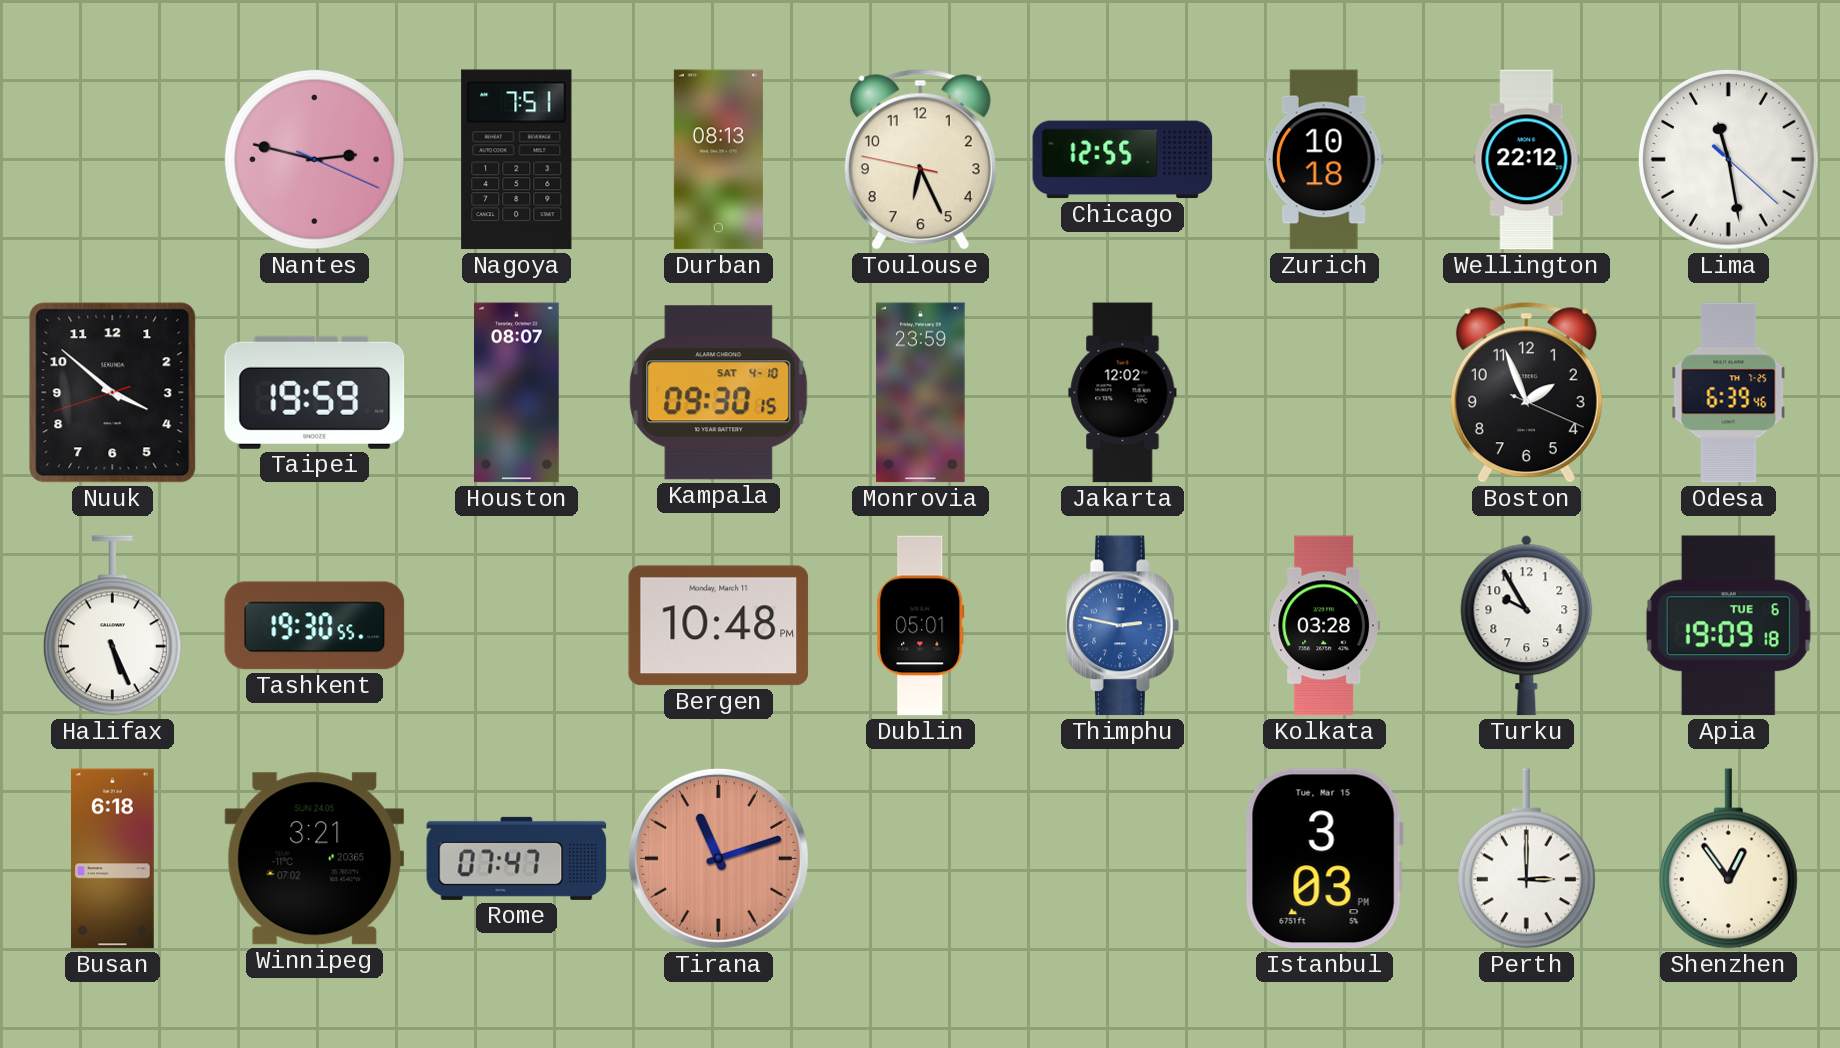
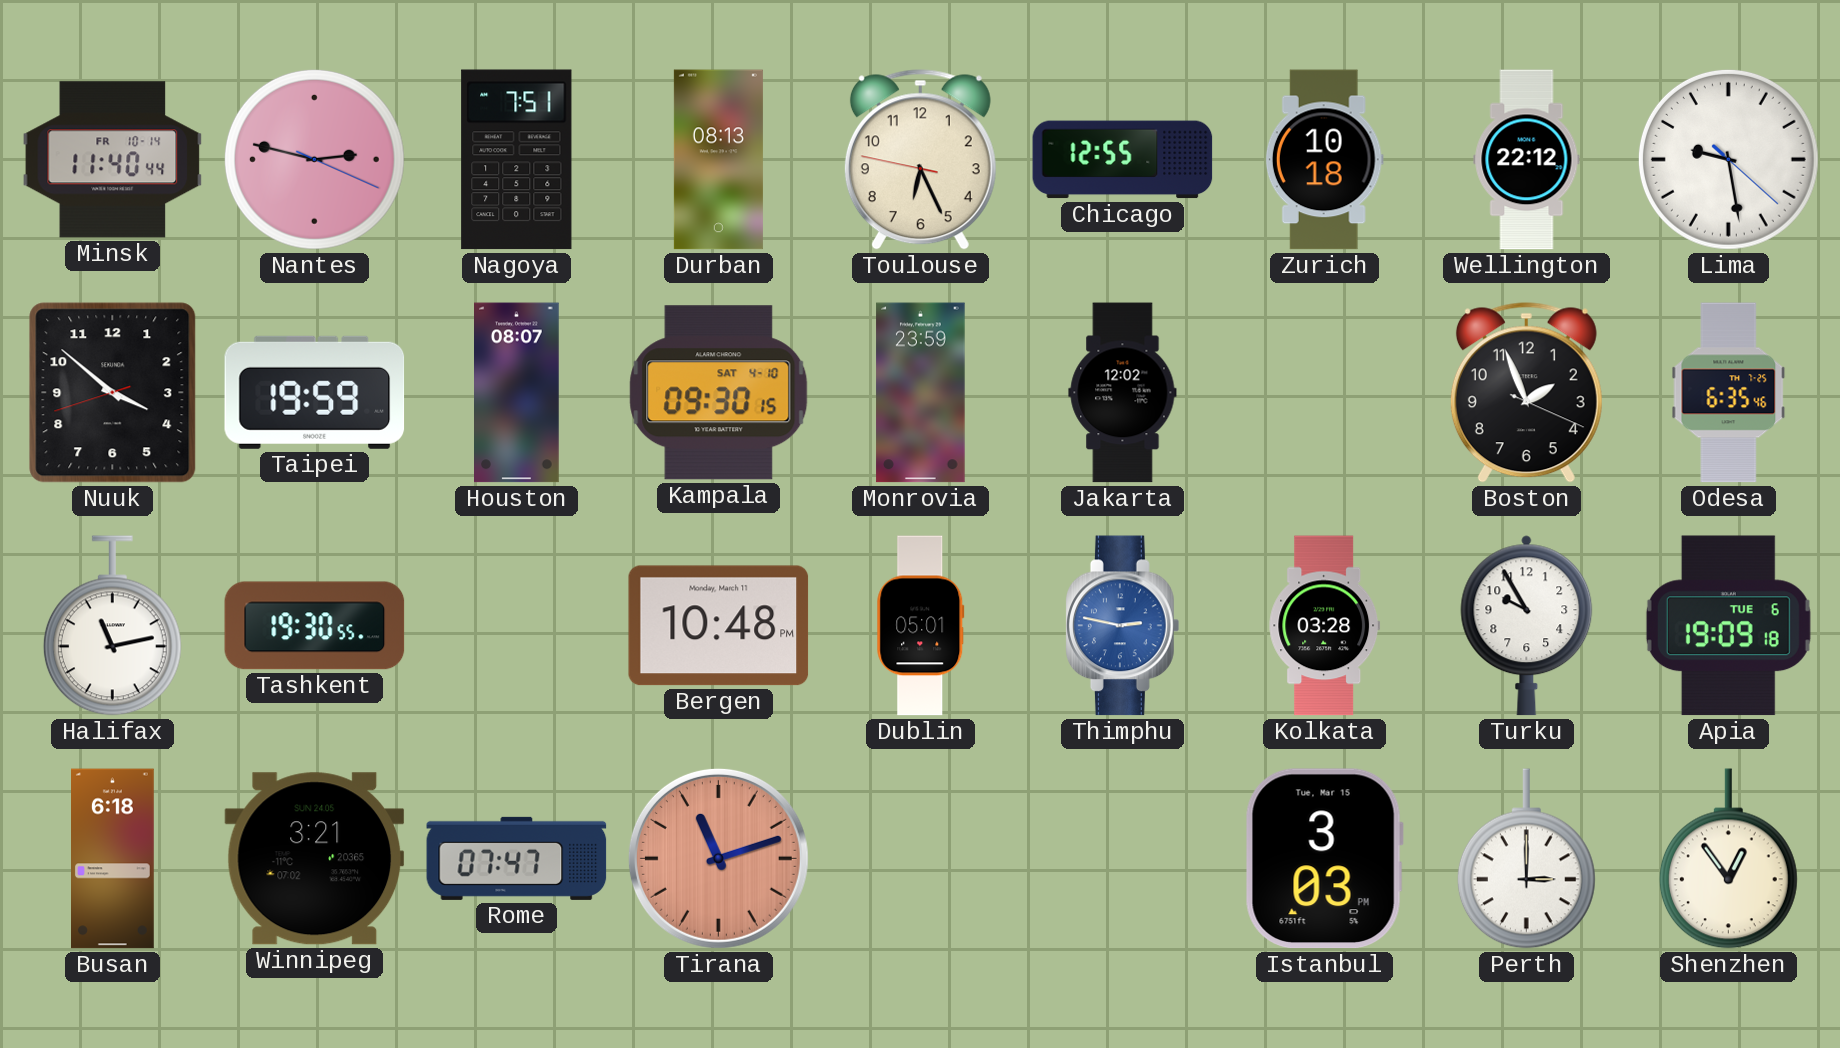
Minsk: none -> 11:40 (113, 160)
Lima: 11:28 -> 9:28 (1728, 159)
Odesa: 6:39 -> 6:35 (1729, 393)
Halifax: 5:26 -> 11:13 (112, 626)
